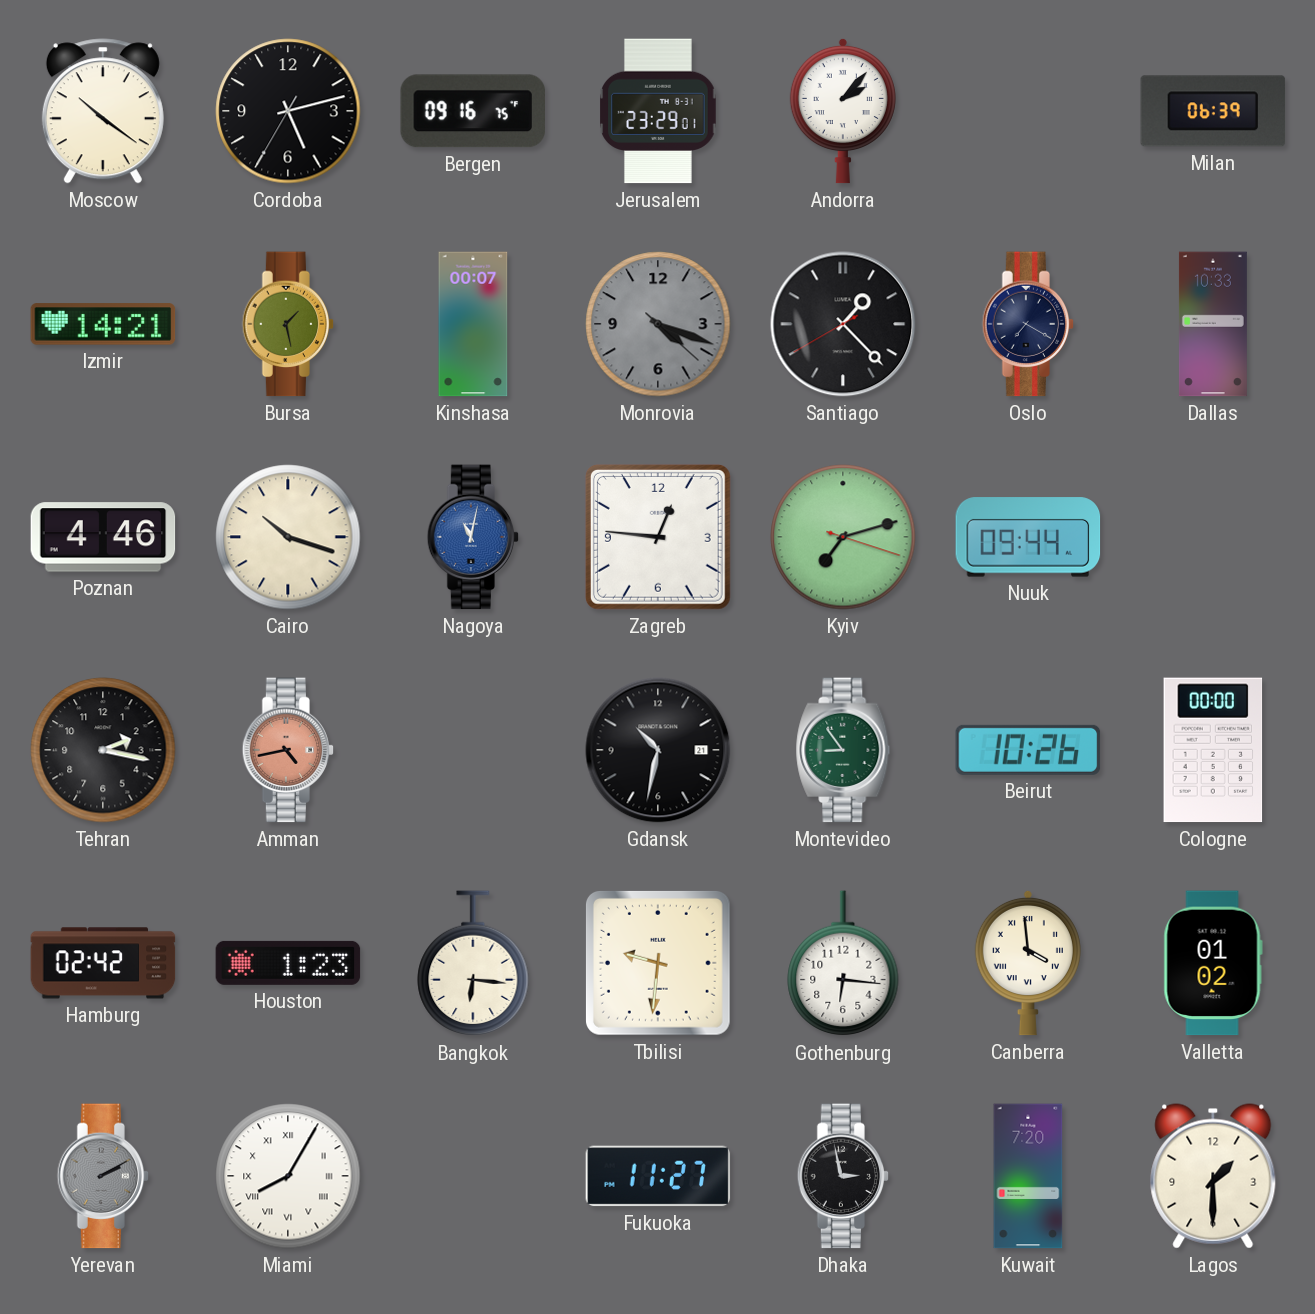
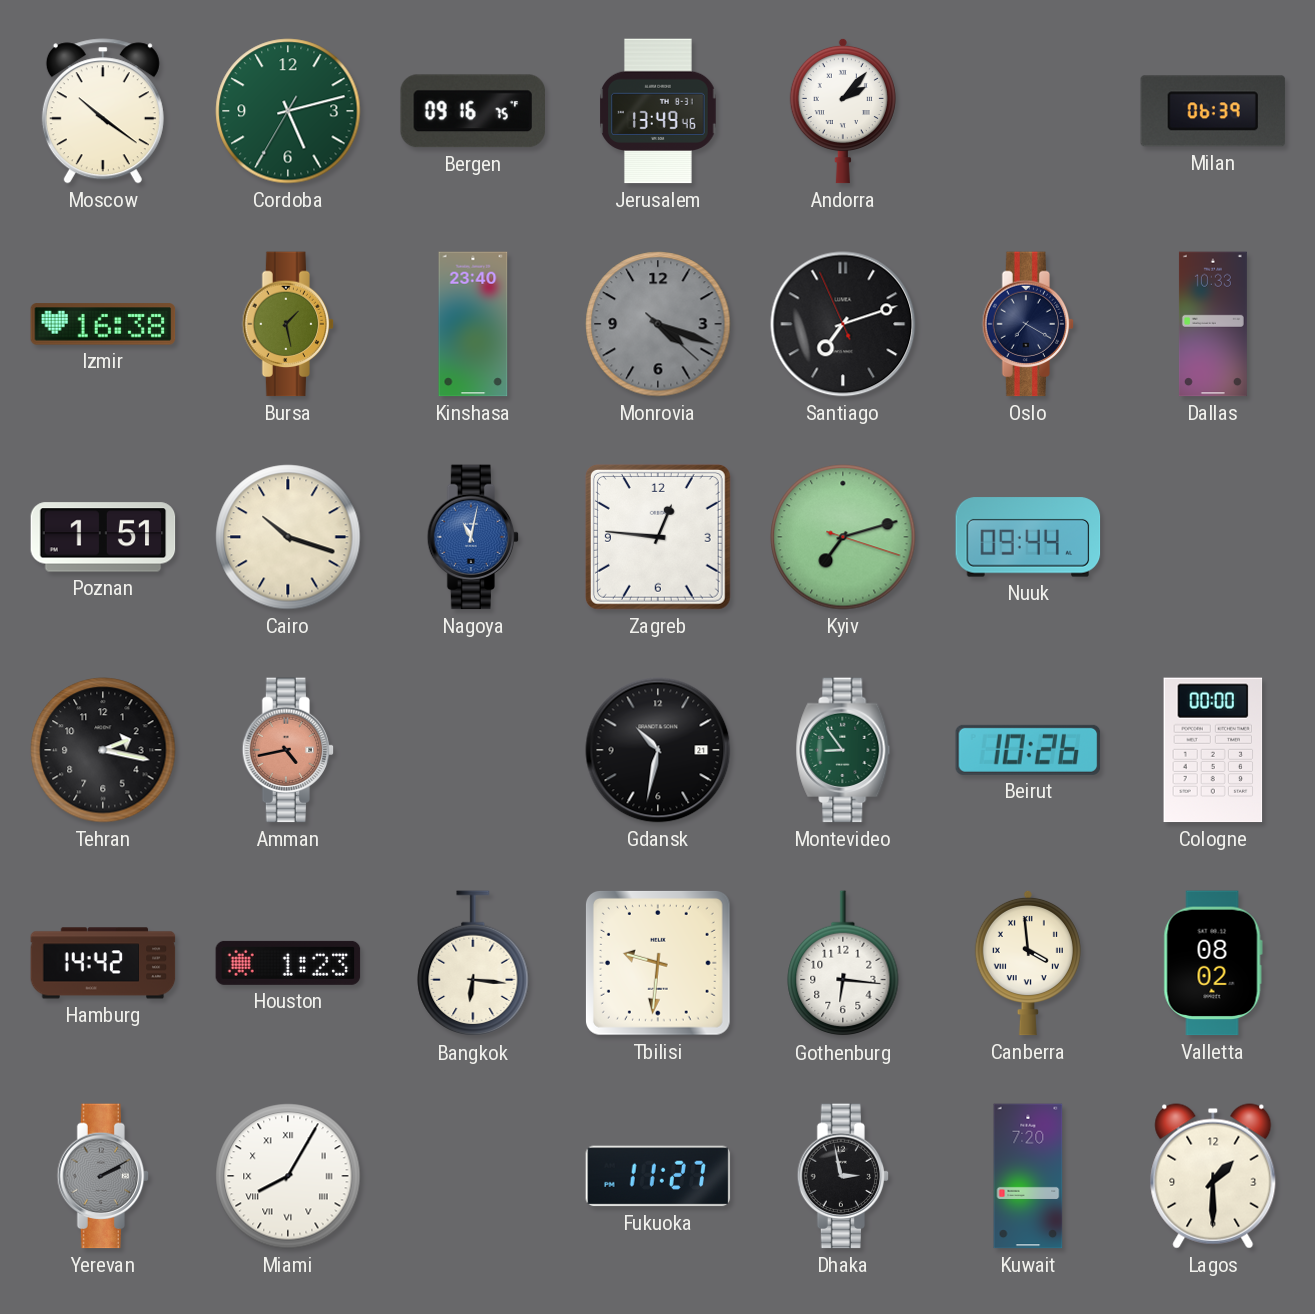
Cordoba dial: black -> green (288, 111)
Jerusalem: 23:29 -> 13:49 (658, 111)
Izmir: 14:21 -> 16:38 (103, 324)
Kinshasa: 00:07 -> 23:40 (473, 324)
Santiago: 1:22 -> 7:11 (843, 324)
Poznan: 4:46 -> 1:51 (103, 537)
Hamburg: 02:42 -> 14:42 (103, 963)
Valletta: 01:02 -> 08:02 (1213, 963)
